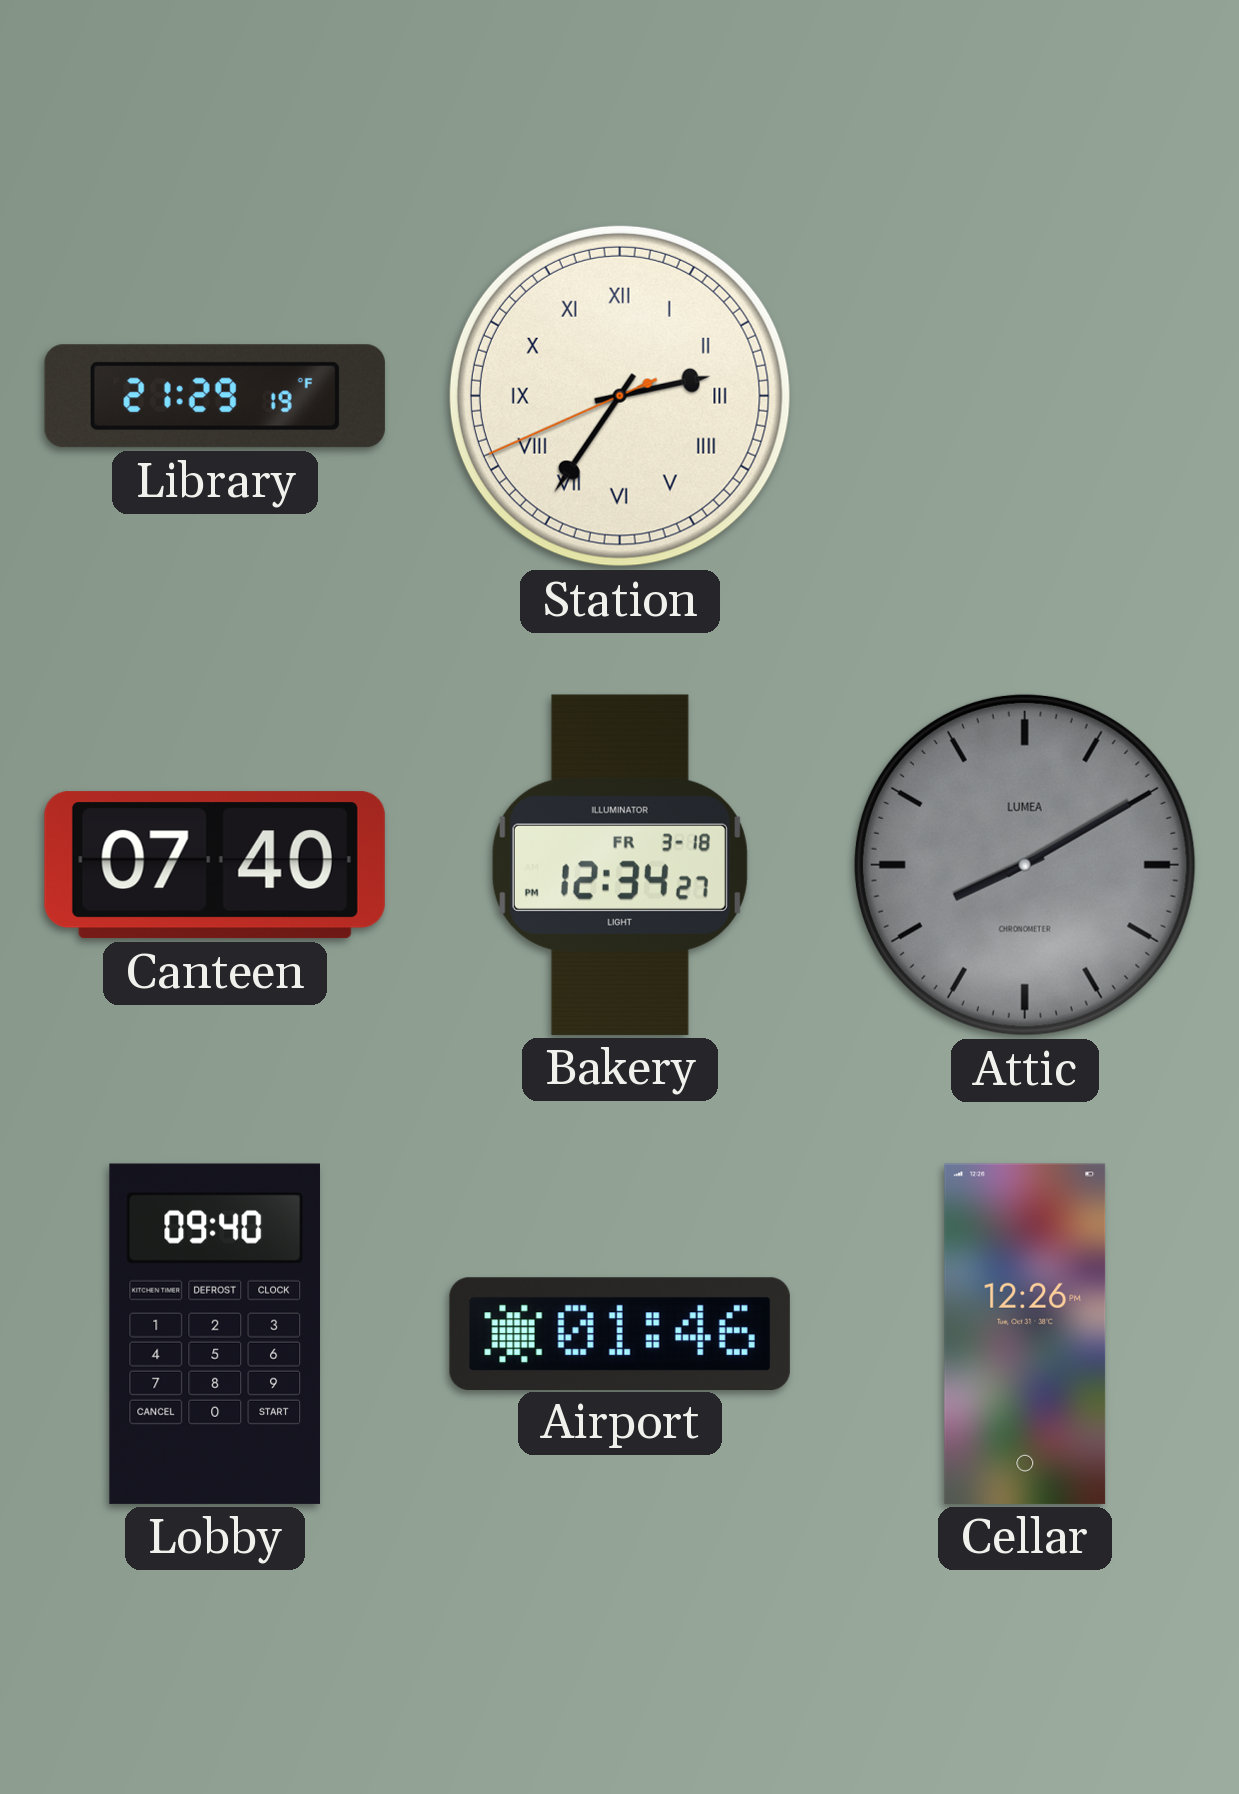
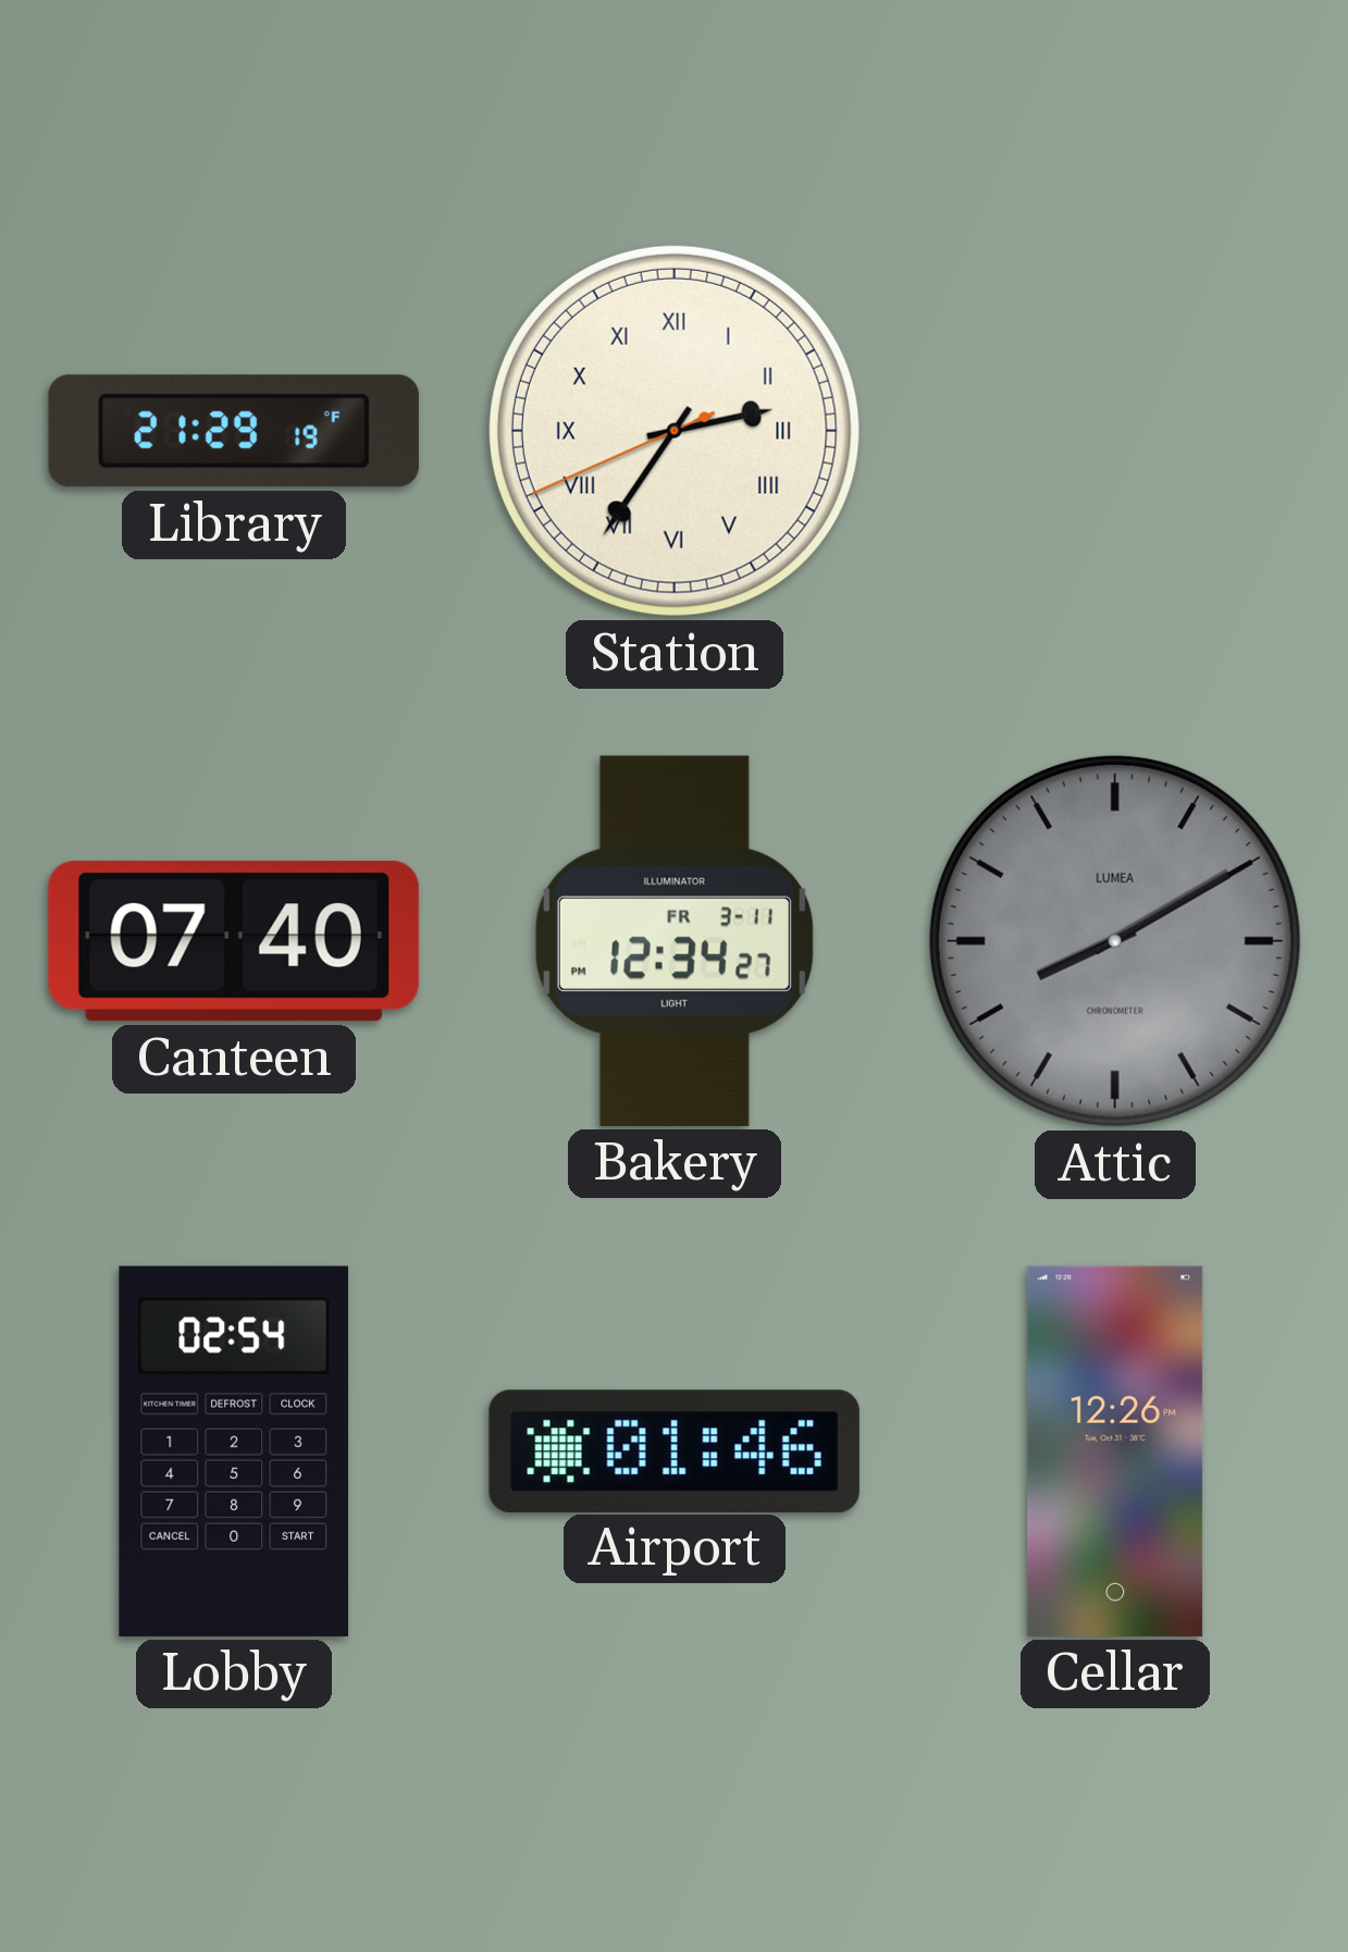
Bakery date: FR 3-18 -> FR 3-11 (675, 941)
Lobby: 09:40 -> 02:54 (233, 1451)
